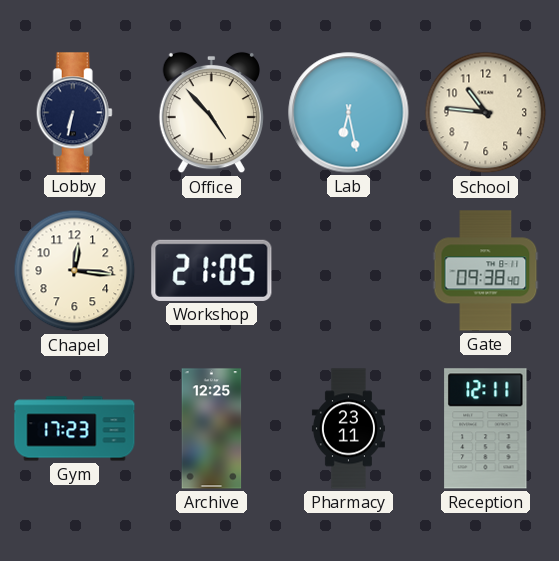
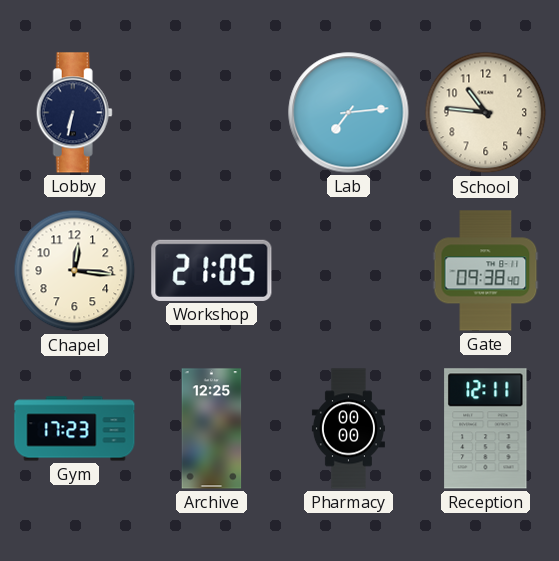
Office: 4:53 -> none (211, 113)
Lab: 6:28 -> 7:14 (349, 113)
Pharmacy: 23:11 -> 00:00 (348, 429)
